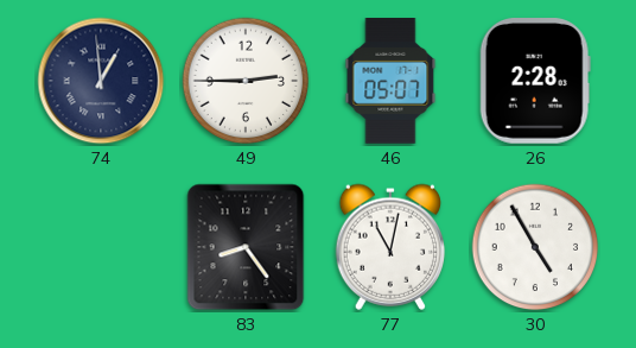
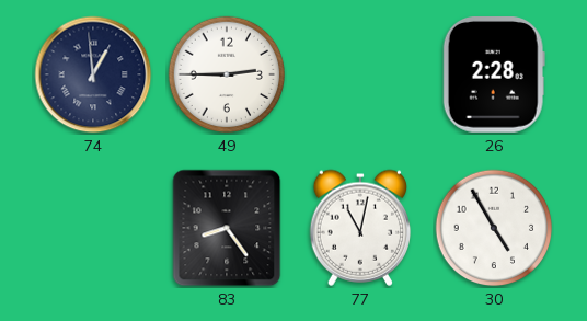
46: 05:07 -> none (390, 82)
